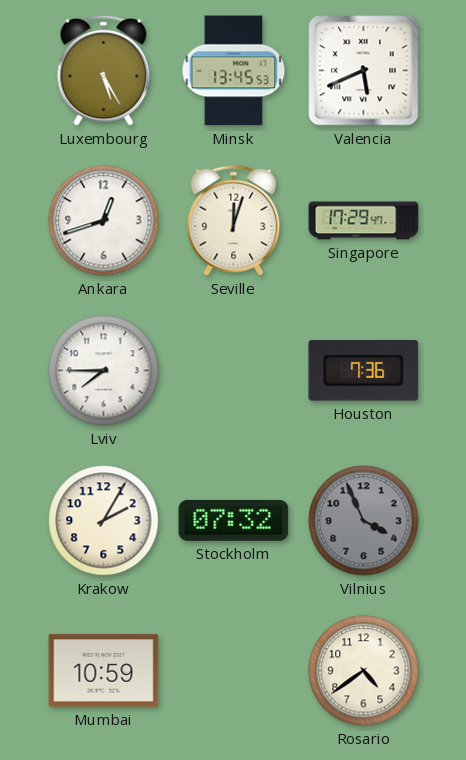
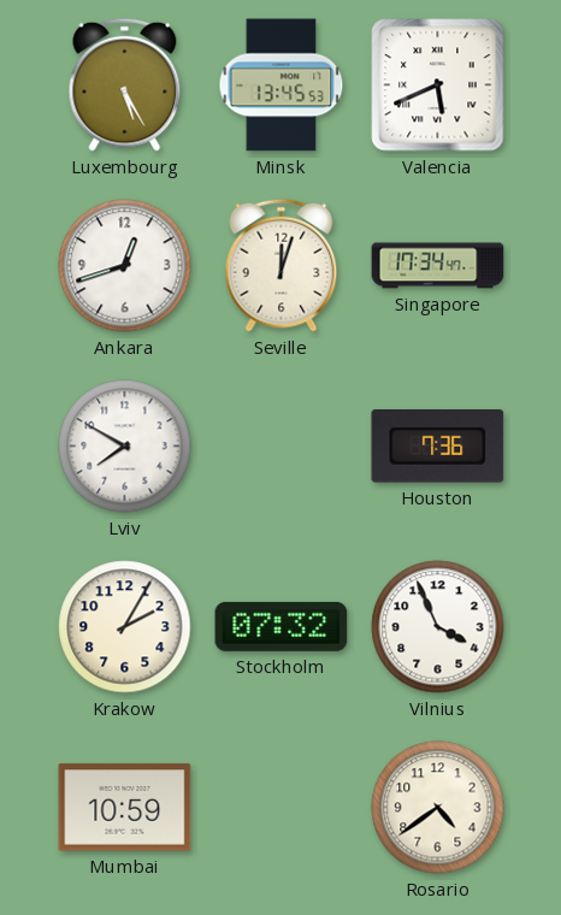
Singapore: 17:29 -> 17:34 (438, 266)
Lviv: 7:45 -> 7:50 (125, 447)
Vilnius dial: grey -> white (438, 627)
